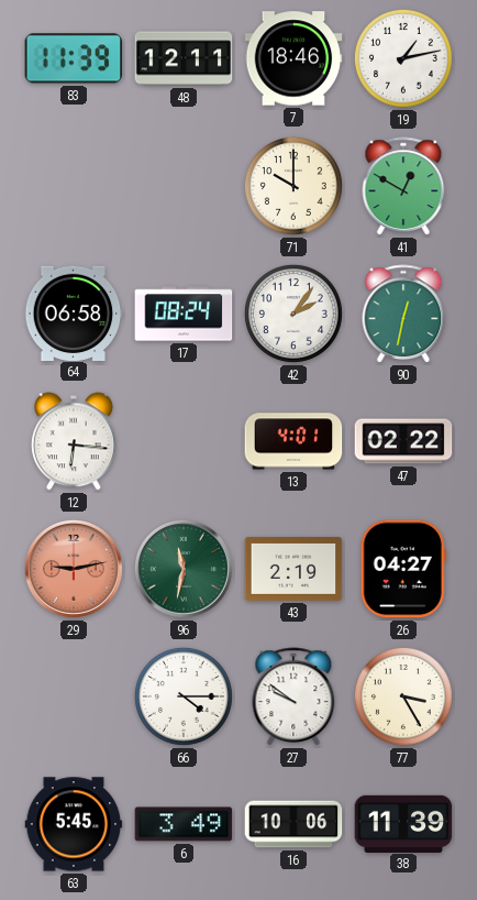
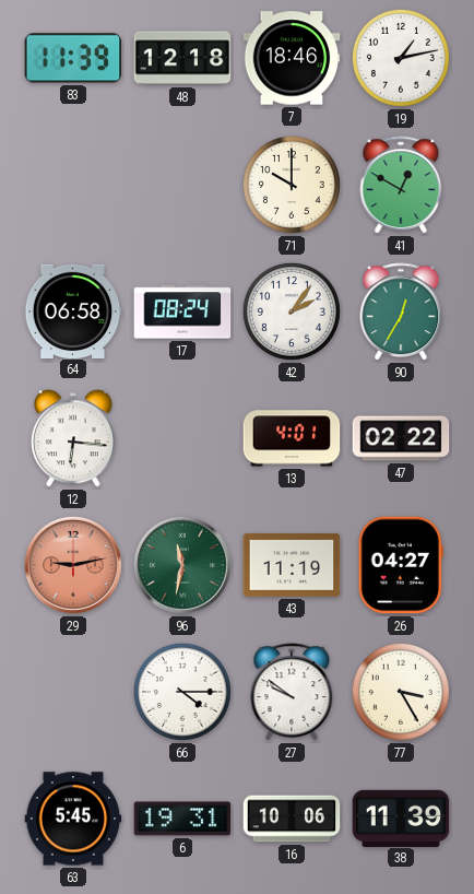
48: 12:11 -> 12:18 (182, 58)
90: 12:32 -> 12:35 (401, 313)
43: 2:19 -> 11:19 (292, 565)
6: 3:49 -> 19:31 (182, 819)
